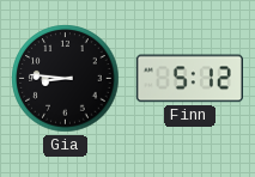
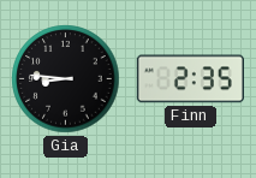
Finn: 5:12 -> 2:35 (190, 79)
